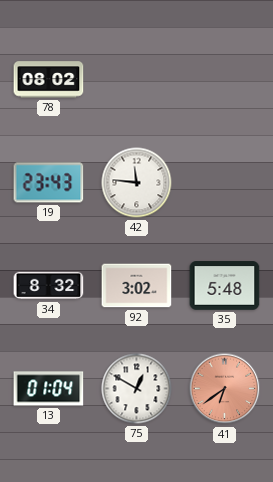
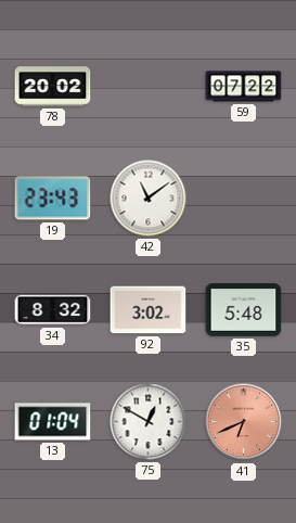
78: 08:02 -> 20:02 (53, 87)
59: none -> 07:22 (244, 87)
42: 11:46 -> 11:09 (149, 199)
41: 6:39 -> 6:41 (244, 422)
